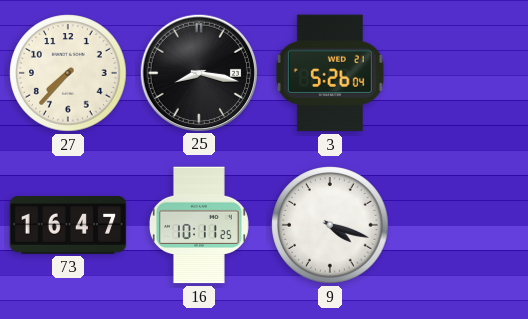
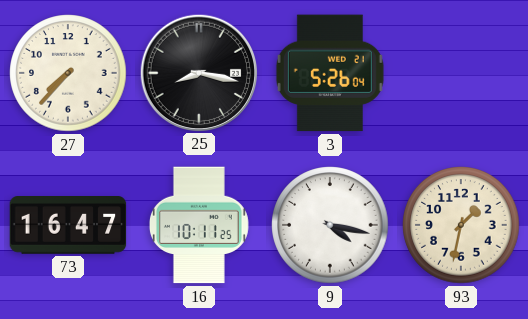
9: 4:18 -> 4:17 (330, 225)
93: none -> 1:32 (461, 225)
